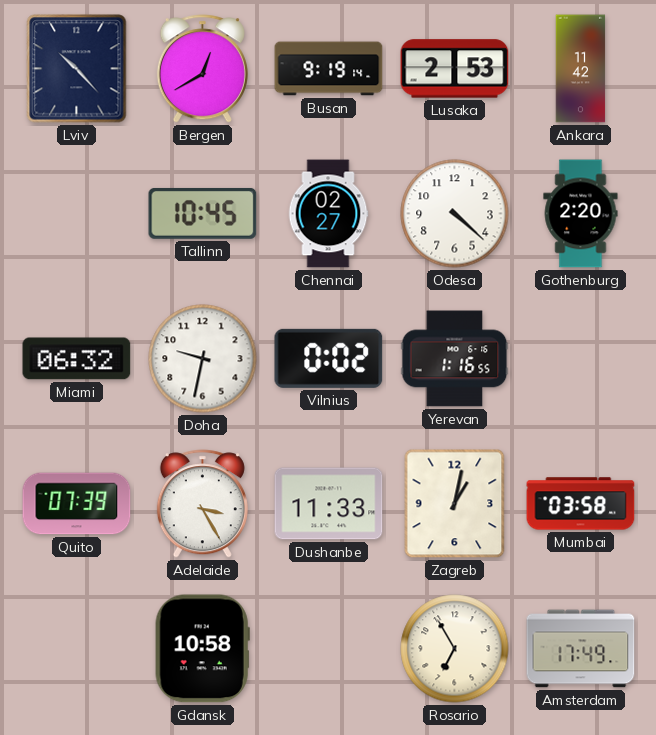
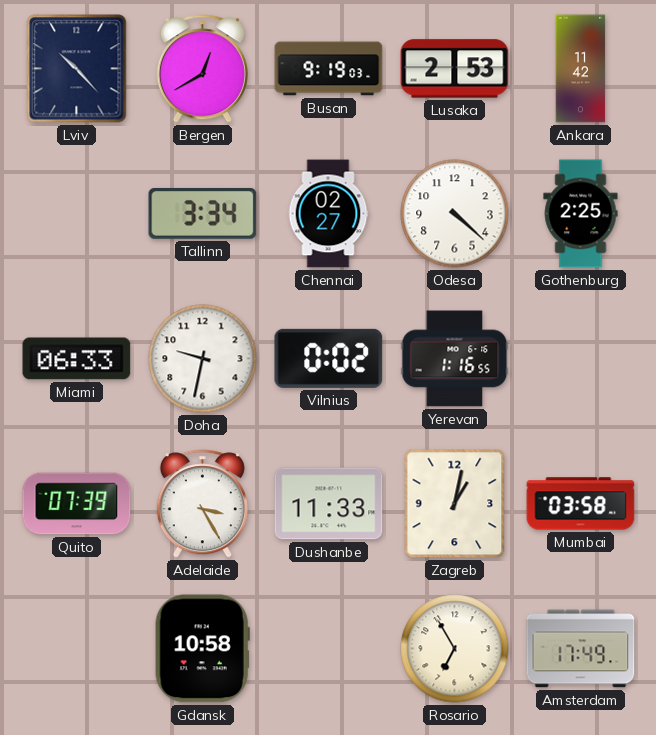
Busan: 9:19:14 -> 9:19:03 (329, 69)
Tallinn: 10:45 -> 3:34 (203, 214)
Gothenburg: 2:20 -> 2:25 (581, 214)
Miami: 06:32 -> 06:33 (77, 359)
